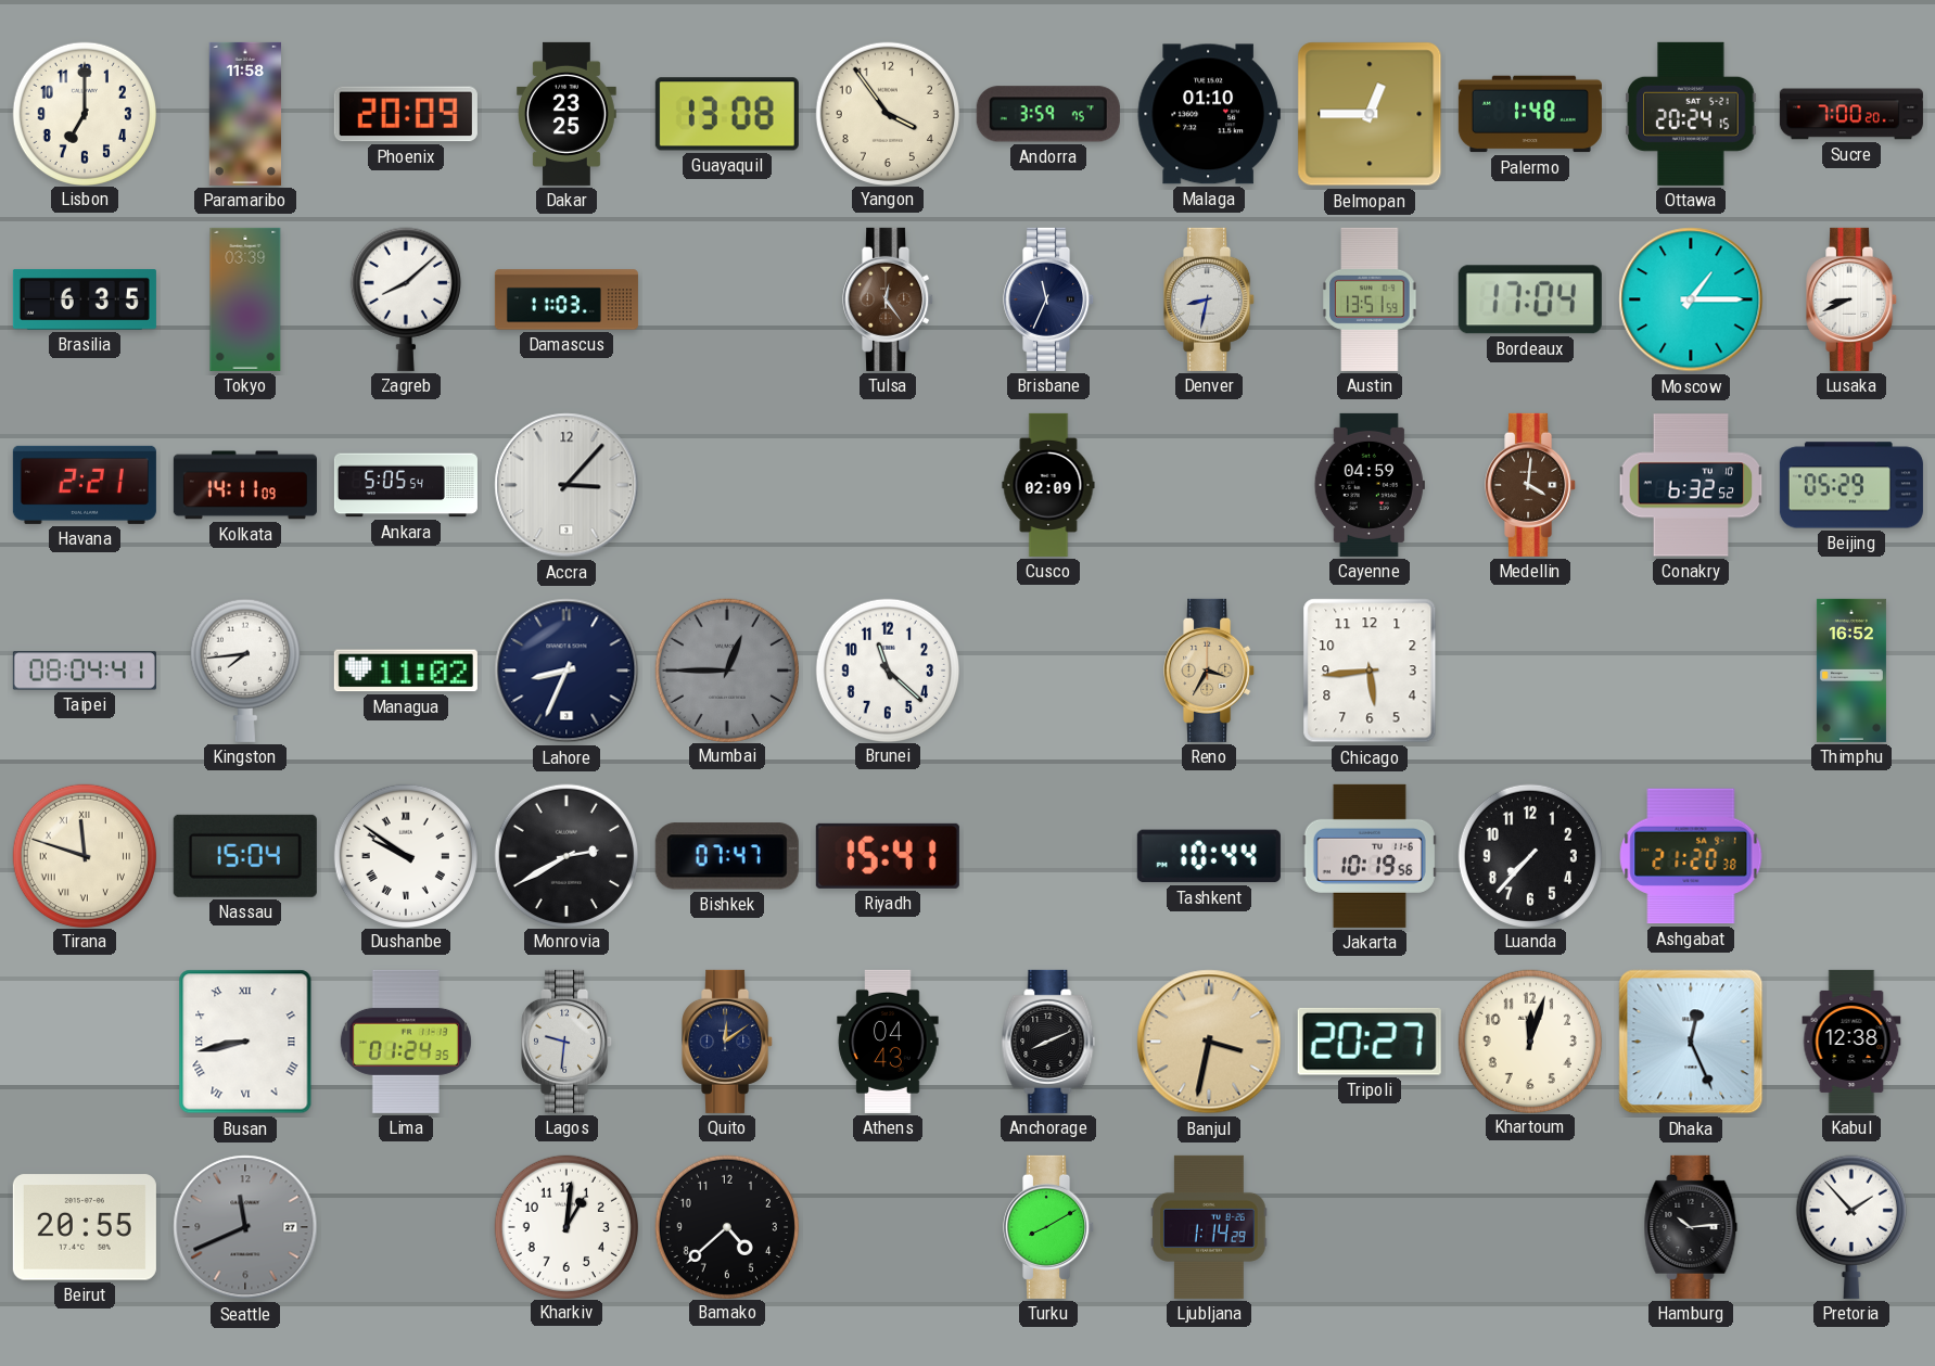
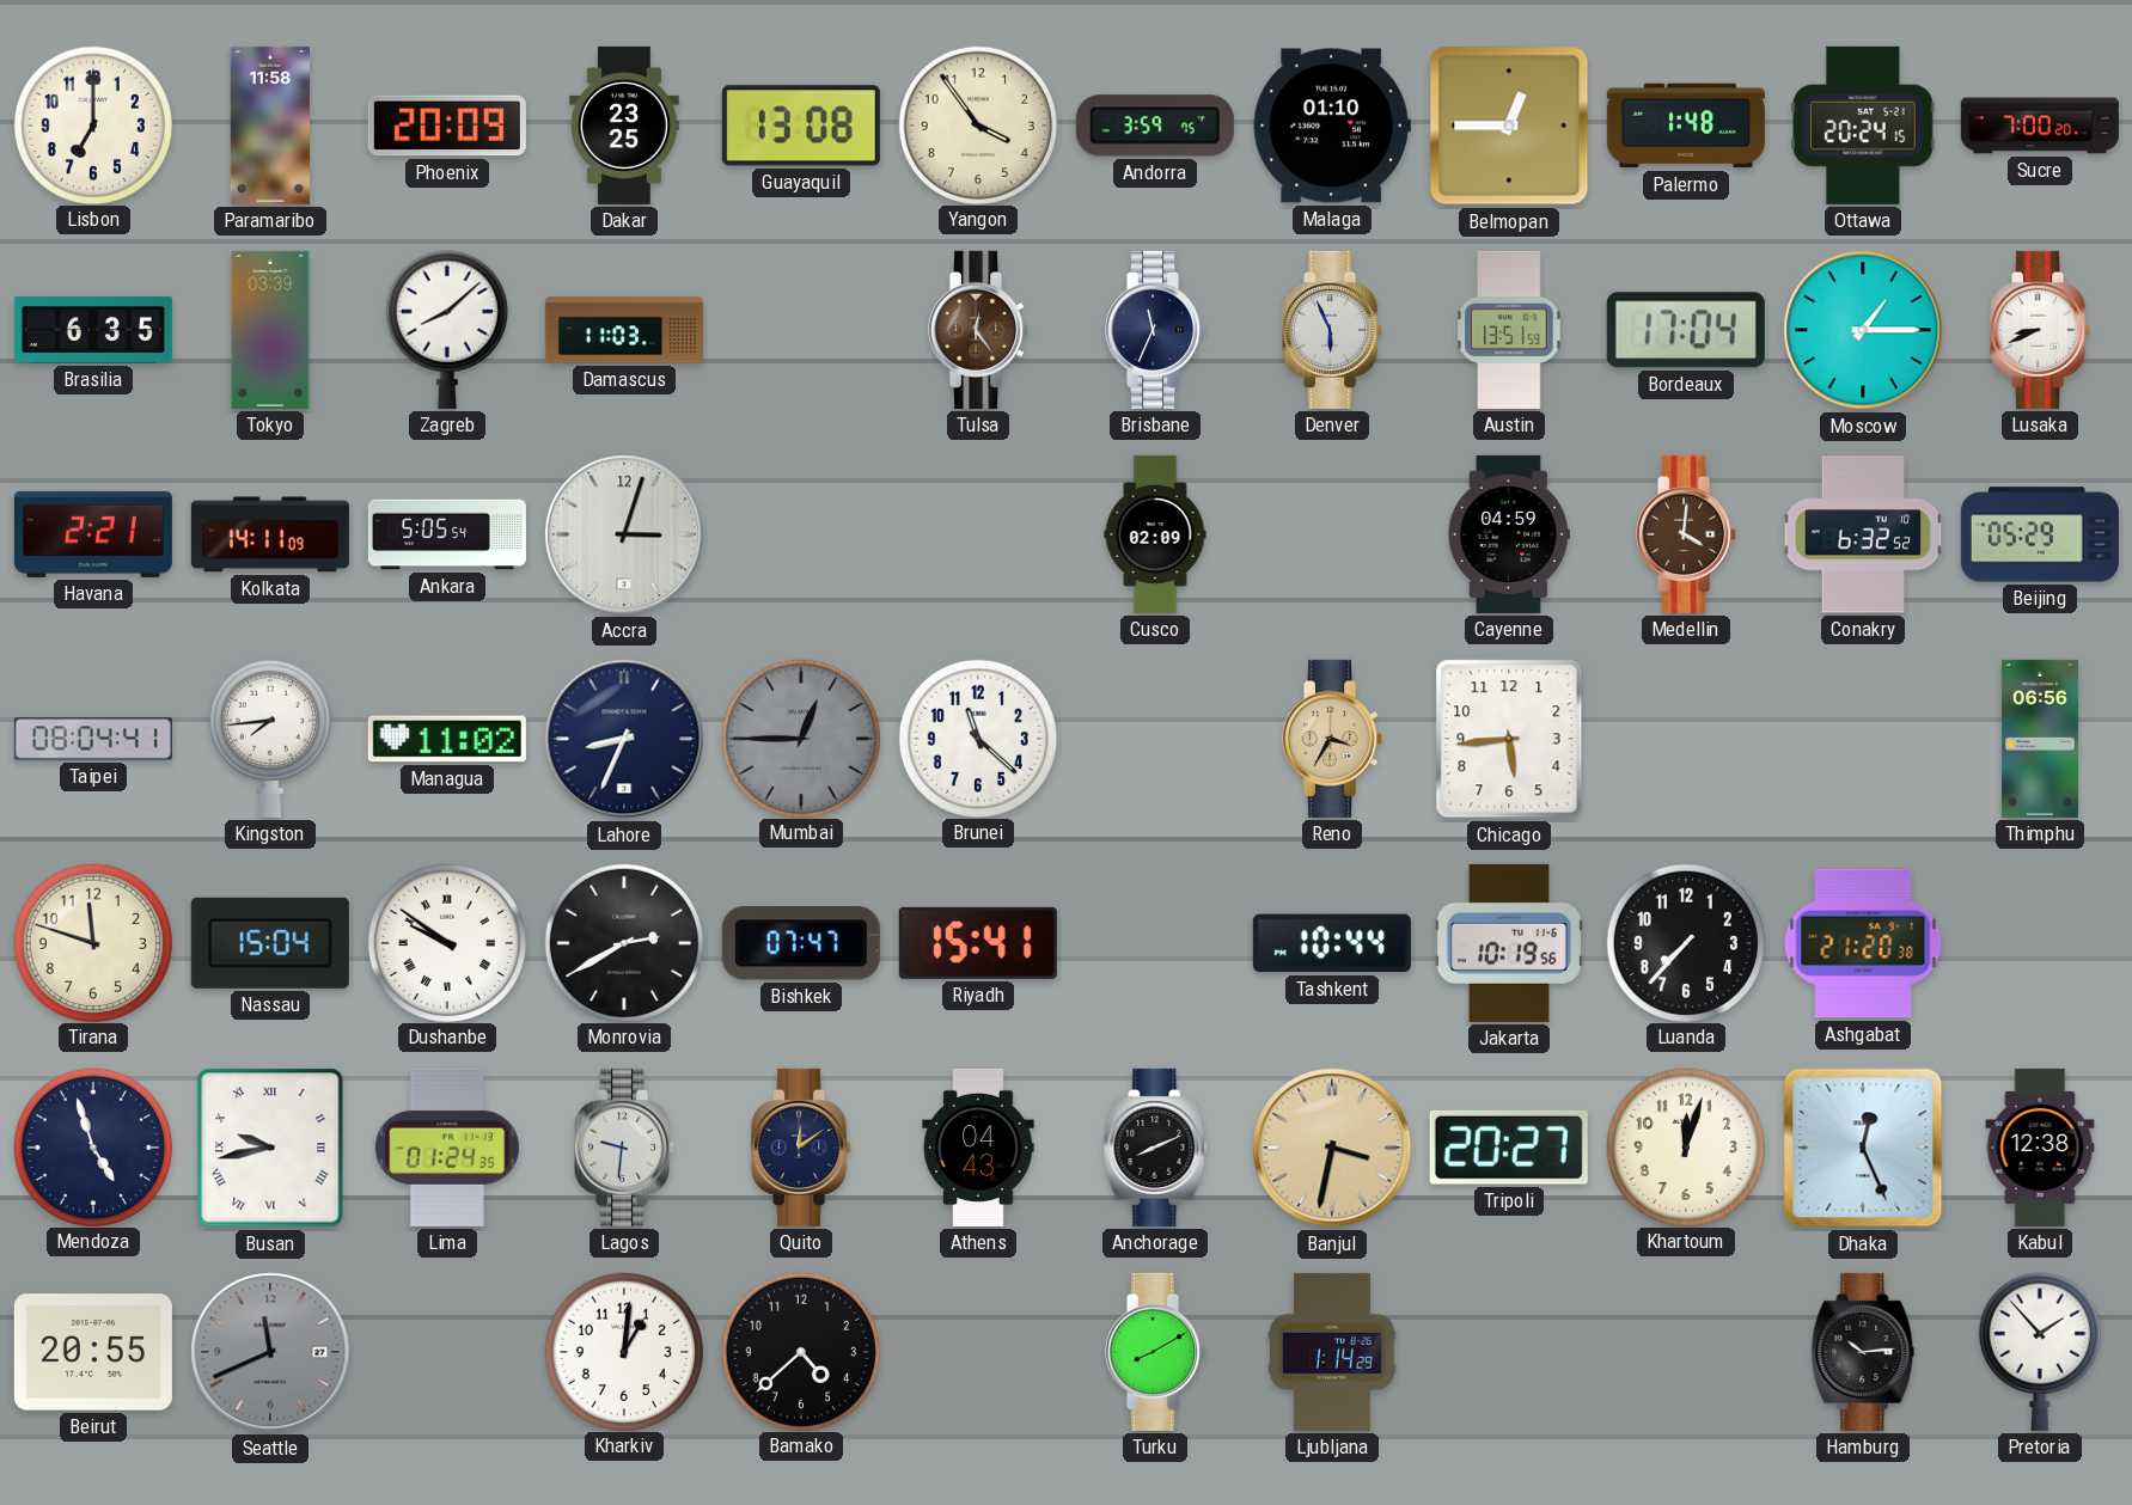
Denver: 8:32 -> 5:56 (1333, 330)
Accra: 3:07 -> 3:03 (624, 534)
Thimphu: 16:52 -> 06:56 (2040, 739)
Tirana numerals: Roman -> Arabic (92, 942)
Mendoza: none -> 4:57 (92, 1146)
Busan: 8:43 -> 9:43 (270, 1148)
